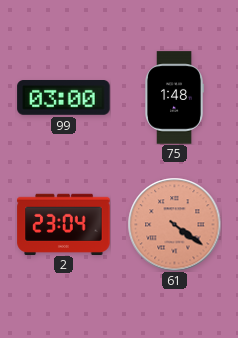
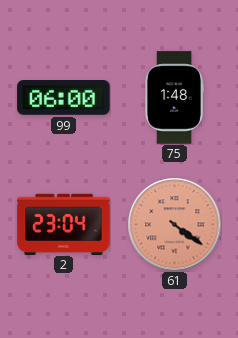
99: 03:00 -> 06:00 (64, 98)
